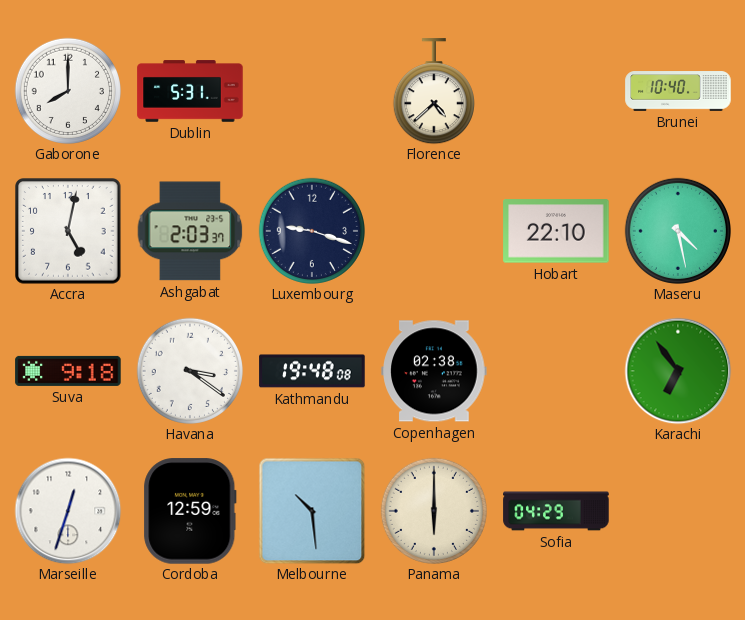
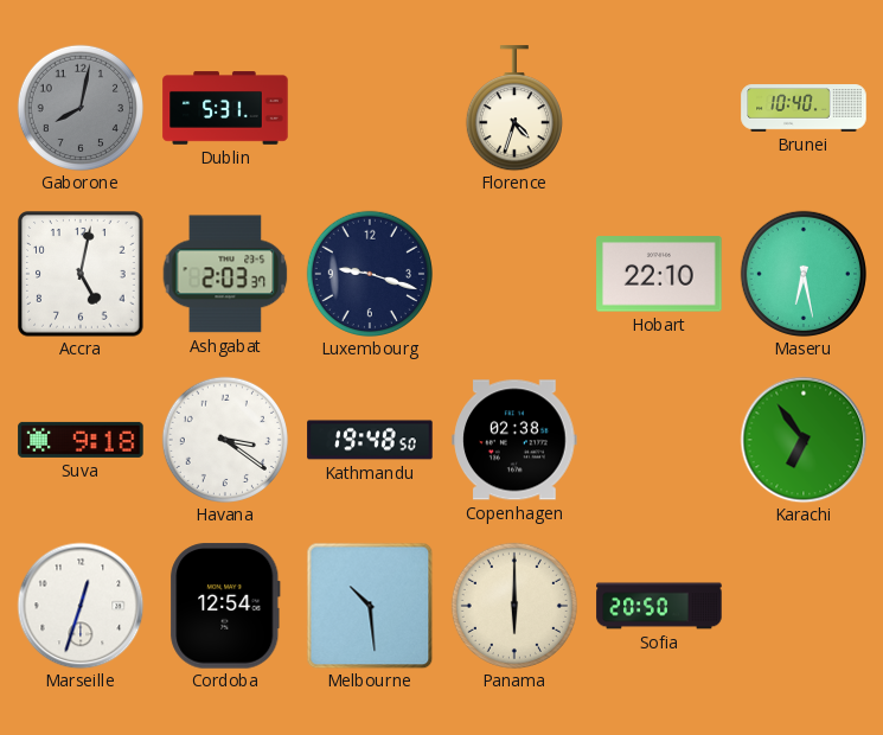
Gaborone: 8:00 -> 8:02 (81, 108)
Gaborone dial: white -> grey (81, 108)
Florence: 4:38 -> 4:33 (514, 108)
Maseru: 4:28 -> 6:28 (804, 274)
Kathmandu: 19:48:08 -> 19:48:50 (370, 440)
Cordoba: 12:59 -> 12:54 (225, 606)
Sofia: 04:29 -> 20:50 (659, 606)
